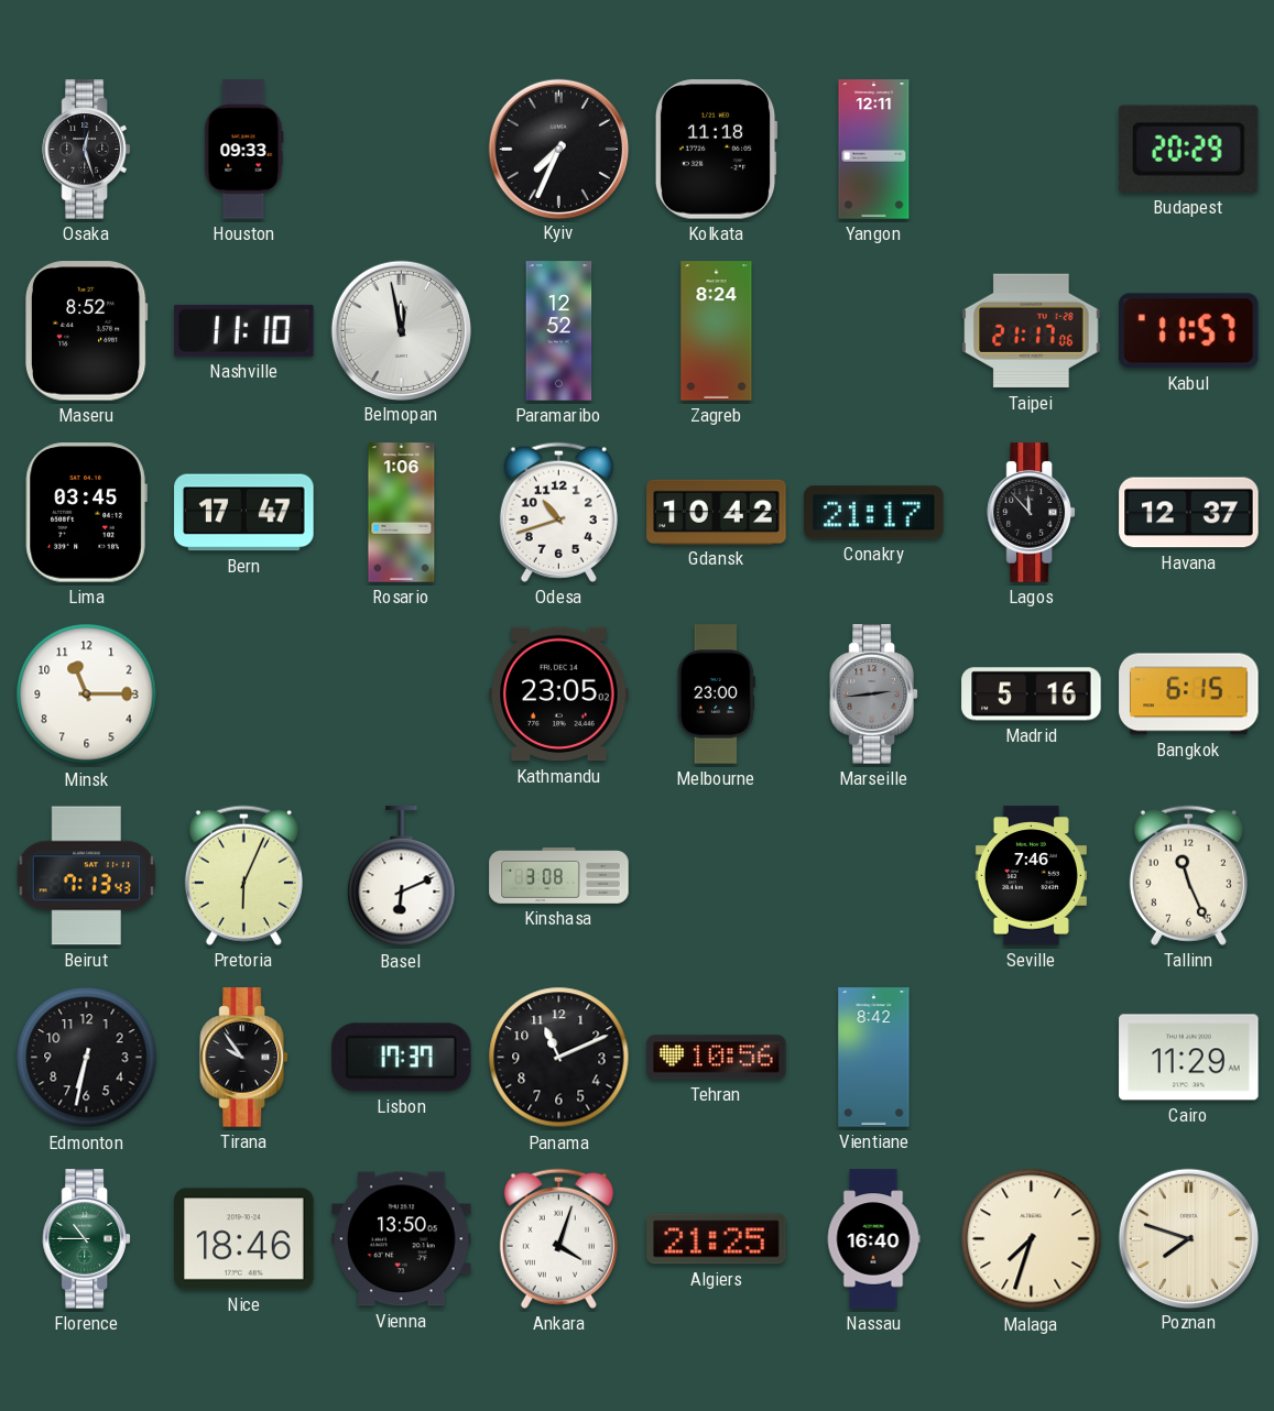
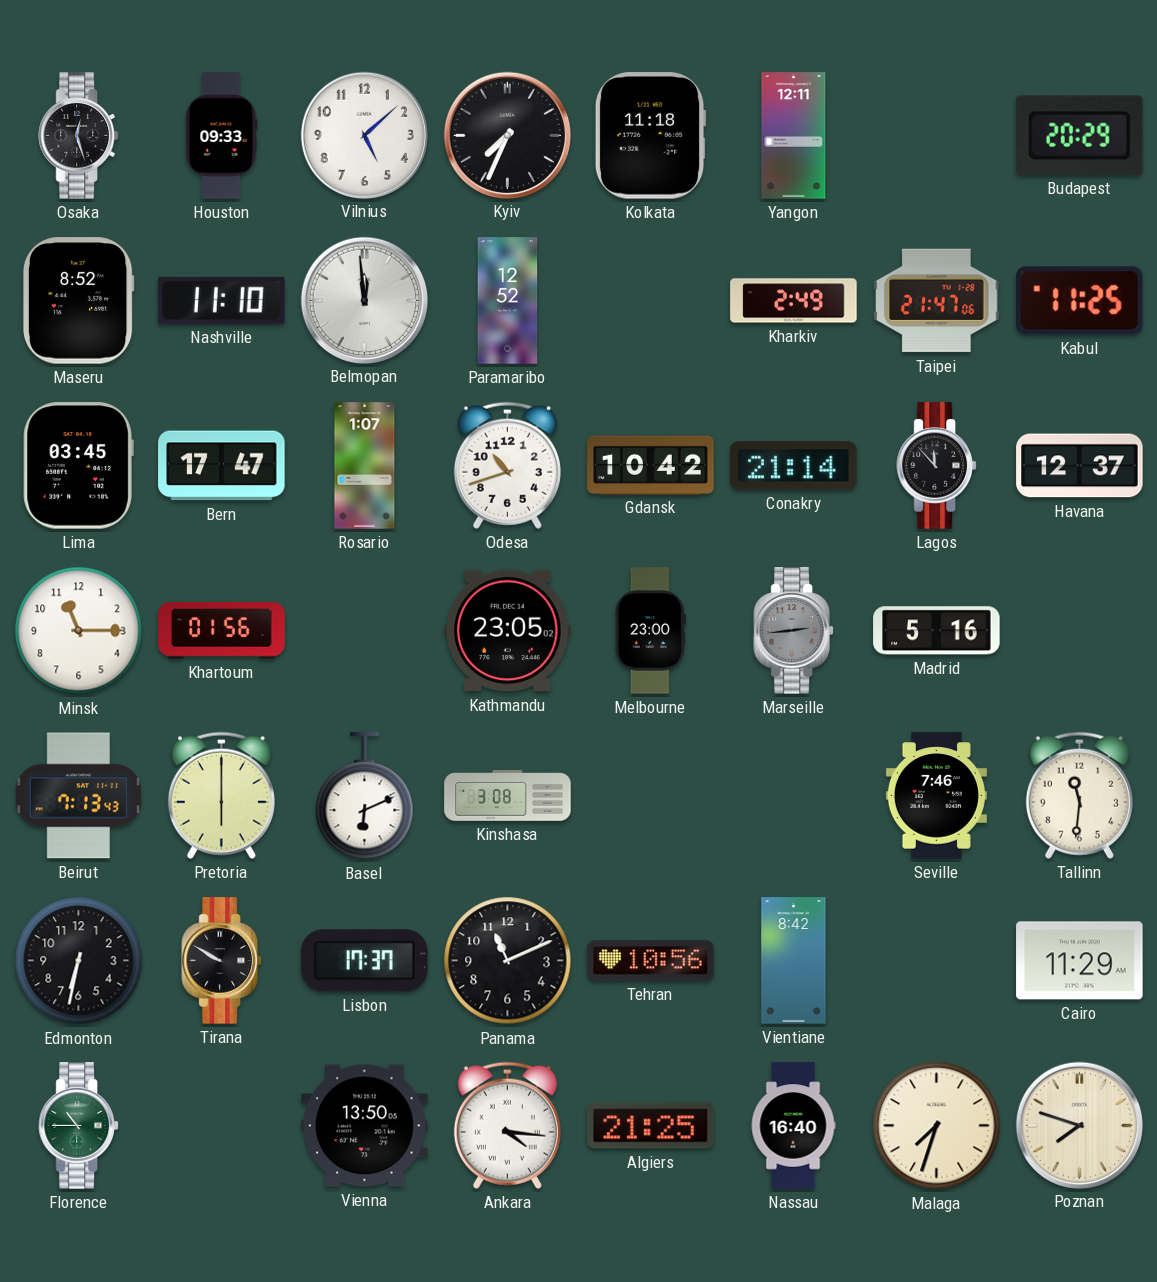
Vilnius: none -> 5:08 (364, 135)
Belmopan: 11:58 -> 11:59 (364, 300)
Zagreb: 8:24 -> none (717, 331)
Kharkiv: none -> 2:49 (794, 301)
Taipei: 21:17 -> 21:47 (937, 301)
Kabul: 11:57 -> 11:25 (1080, 301)
Rosario: 1:06 -> 1:07 (365, 466)
Conakry: 21:17 -> 21:14 (794, 466)
Khartoum: none -> 01:56 (222, 631)
Bangkok: 6:15 -> none (1189, 694)
Pretoria: 6:04 -> 6:00 (221, 795)
Tallinn: 11:26 -> 11:31 (1079, 795)
Tirana: 9:54 -> 9:50 (221, 961)
Nice: 18:46 -> none (244, 1239)
Ankara: 4:03 -> 4:16 (507, 1125)
